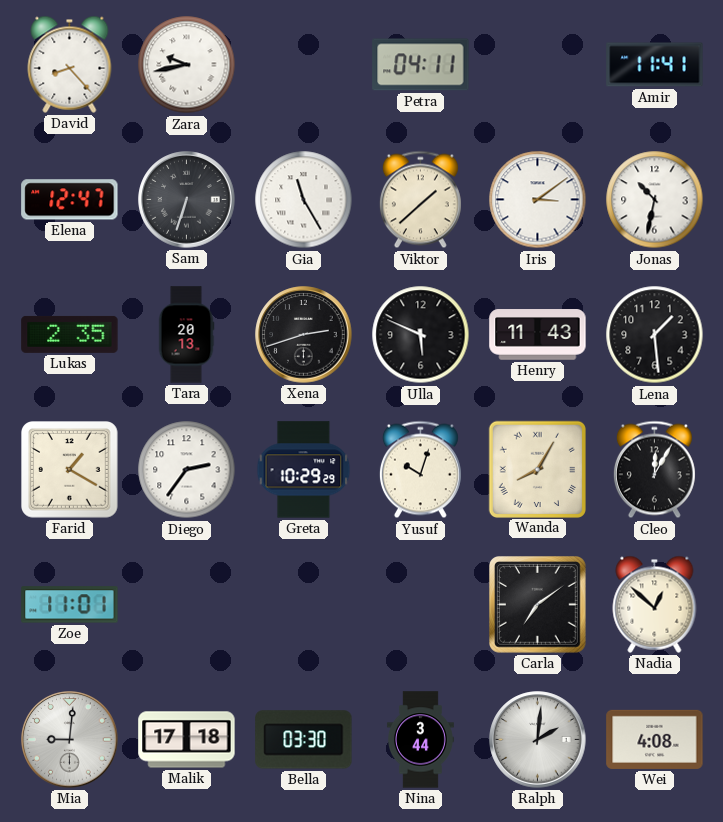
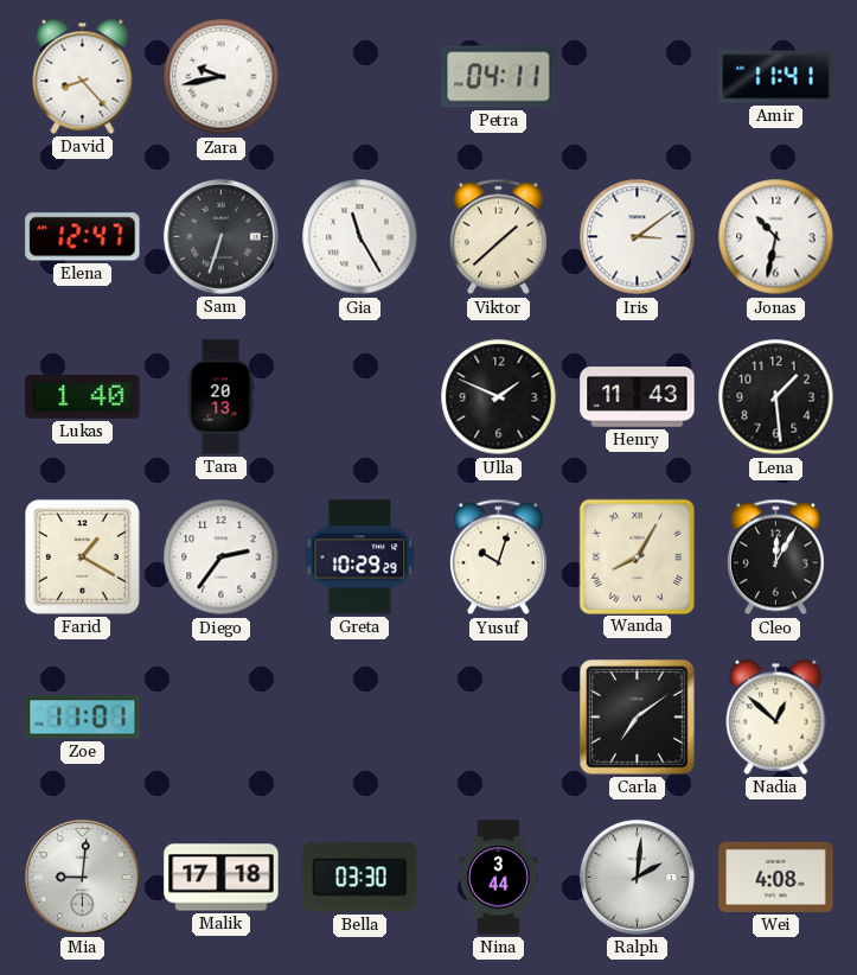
Lukas: 2:35 -> 1:40 (83, 396)
Xena: 2:42 -> none (304, 335)
Ulla: 5:49 -> 1:49 (499, 397)
